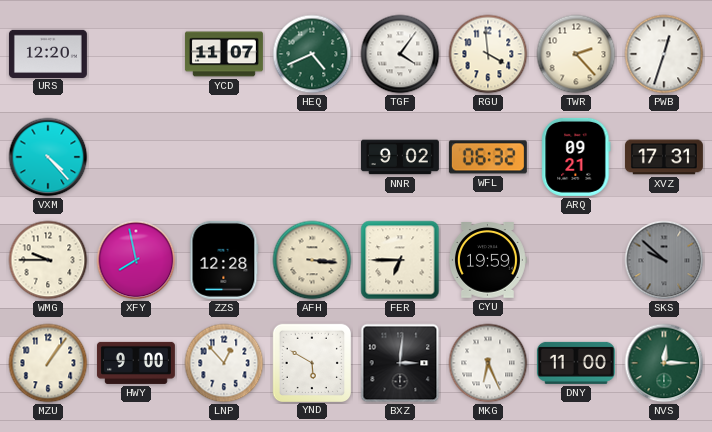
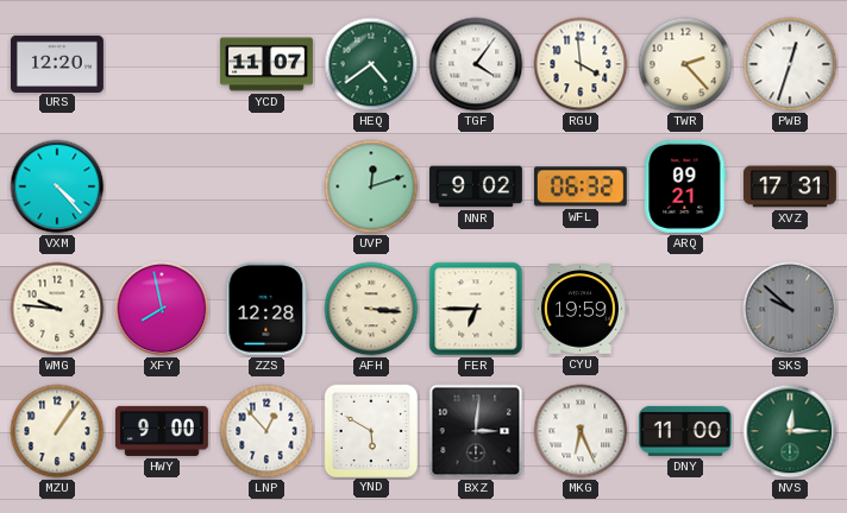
HEQ: 4:41 -> 4:39 (371, 64)
UVP: none -> 12:12 (371, 186)
WMG: 9:45 -> 9:46 (57, 309)
